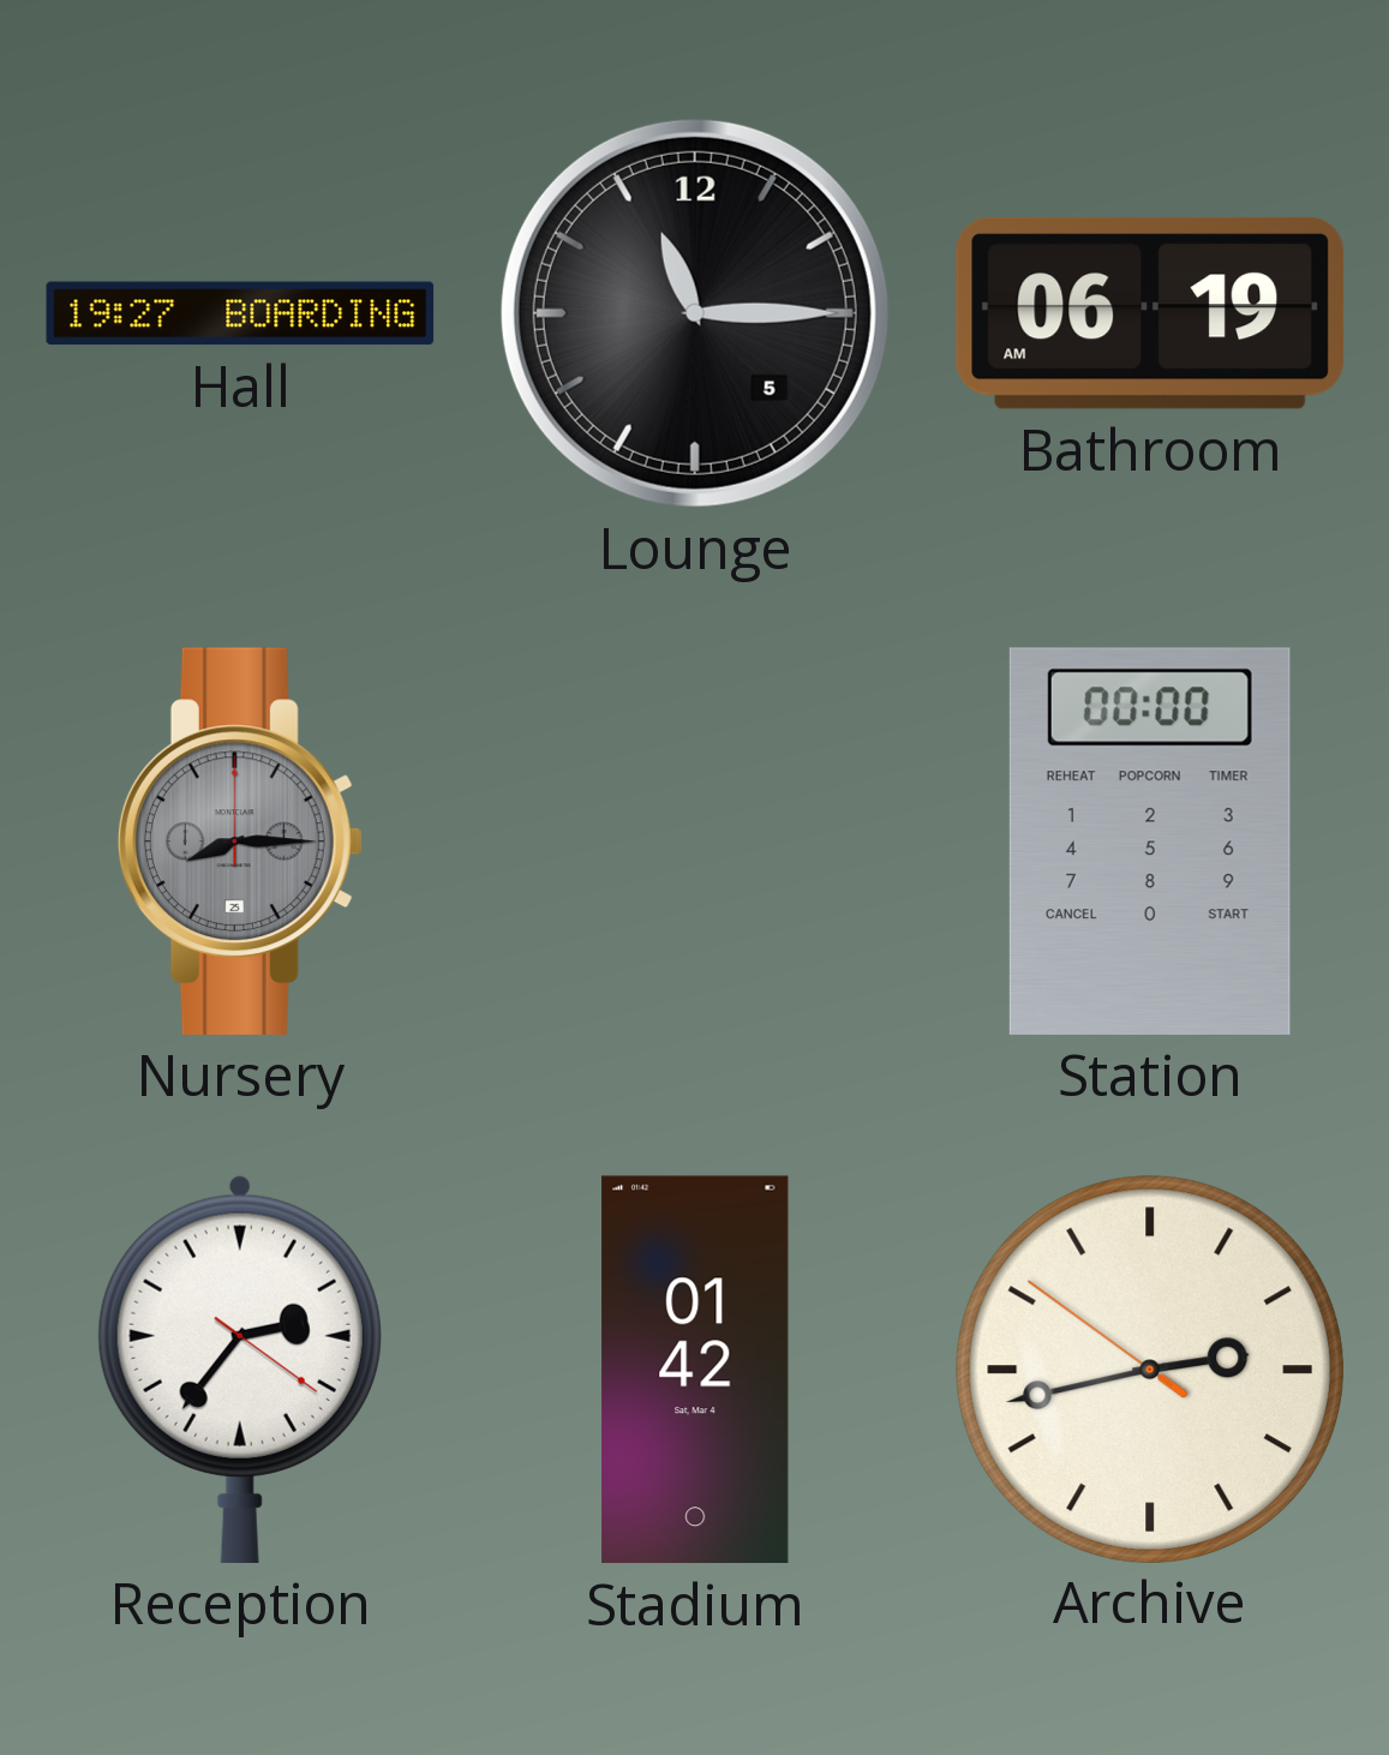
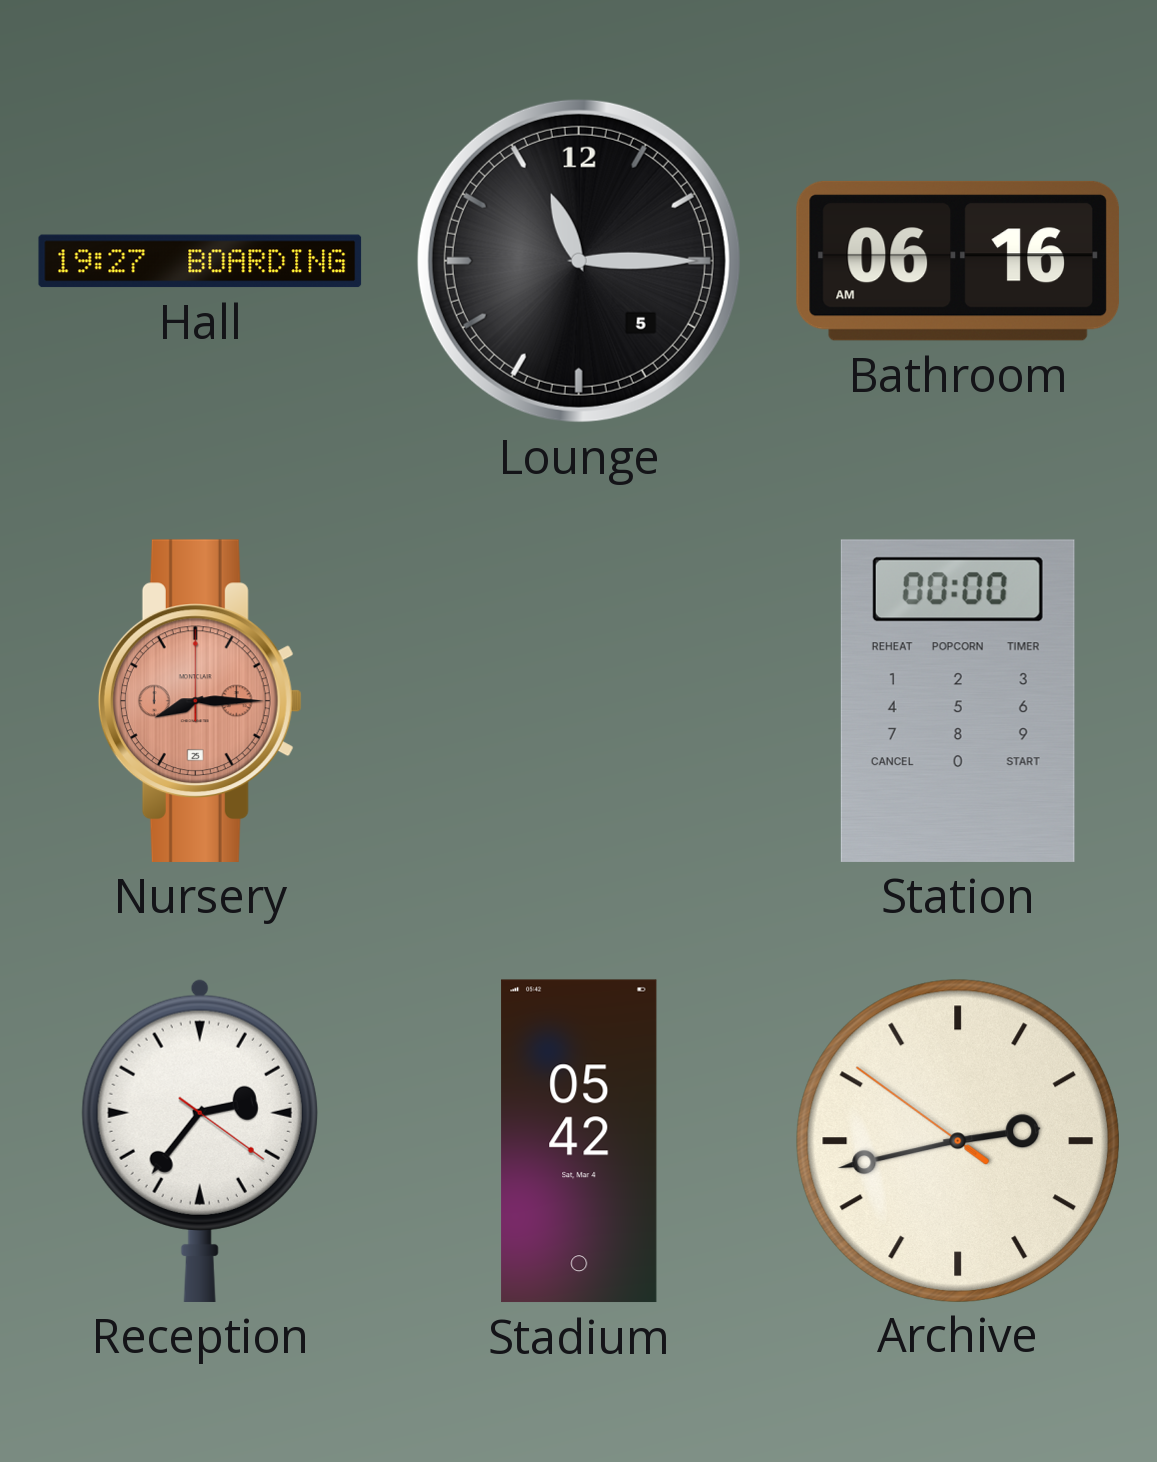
Bathroom: 06:19 -> 06:16 (958, 261)
Nursery dial: grey -> salmon (200, 701)
Stadium: 01:42 -> 05:42 (579, 1141)
